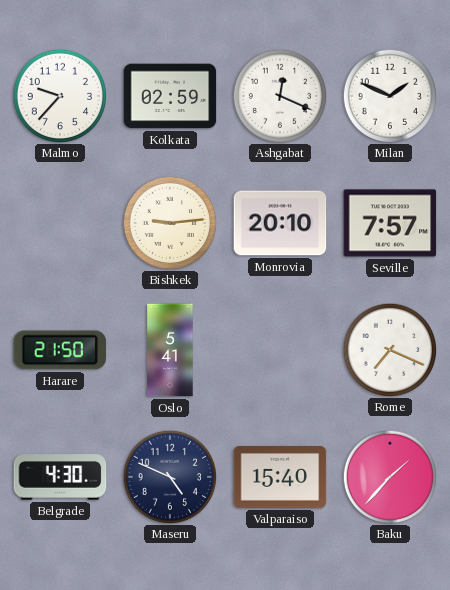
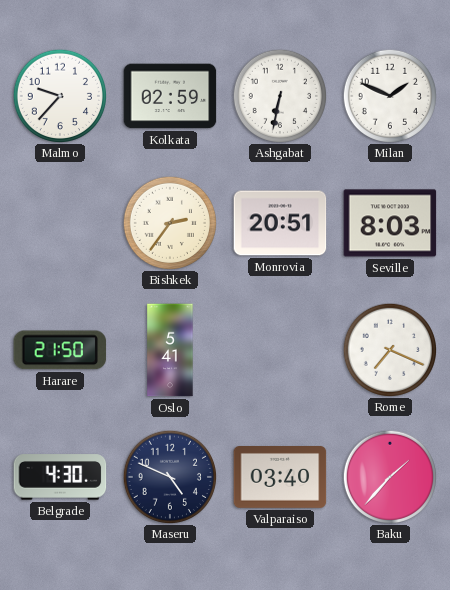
Ashgabat: 12:19 -> 6:32 (279, 95)
Bishkek: 9:14 -> 2:36 (169, 222)
Monrovia: 20:10 -> 20:51 (280, 223)
Seville: 7:57 -> 8:03 (390, 223)
Valparaiso: 15:40 -> 03:40 (280, 478)
